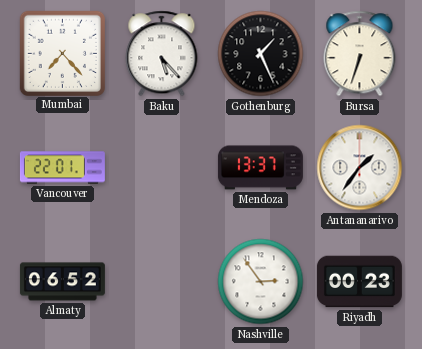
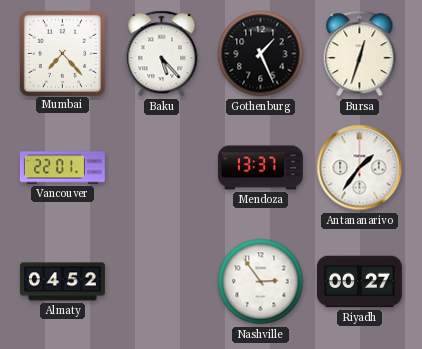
Bursa: 6:33 -> 12:33 (360, 54)
Almaty: 06:52 -> 04:52 (62, 282)
Riyadh: 00:23 -> 00:27 (359, 282)
